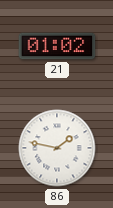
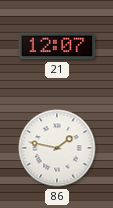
21: 01:02 -> 12:07 (57, 46)
